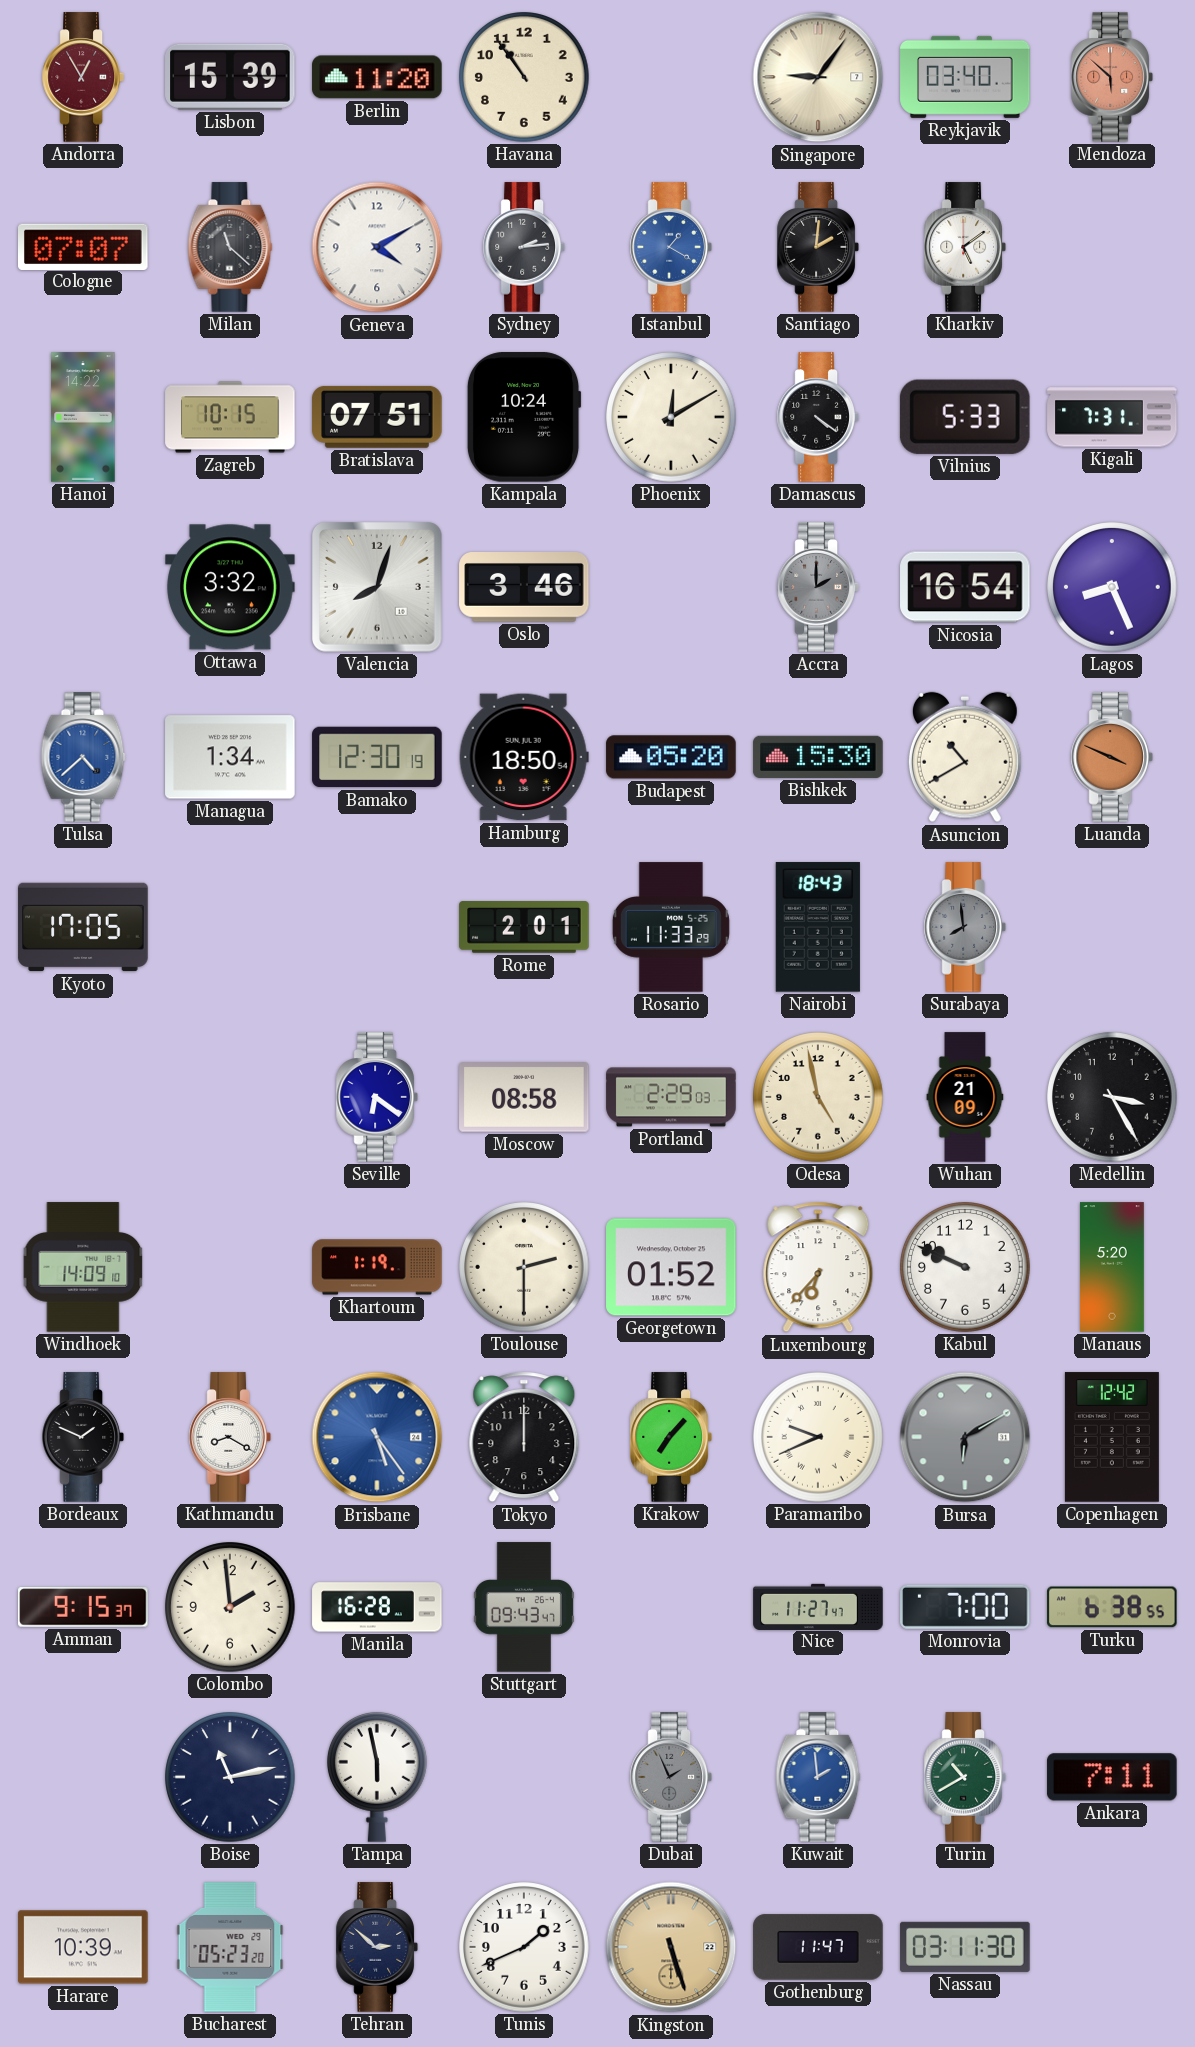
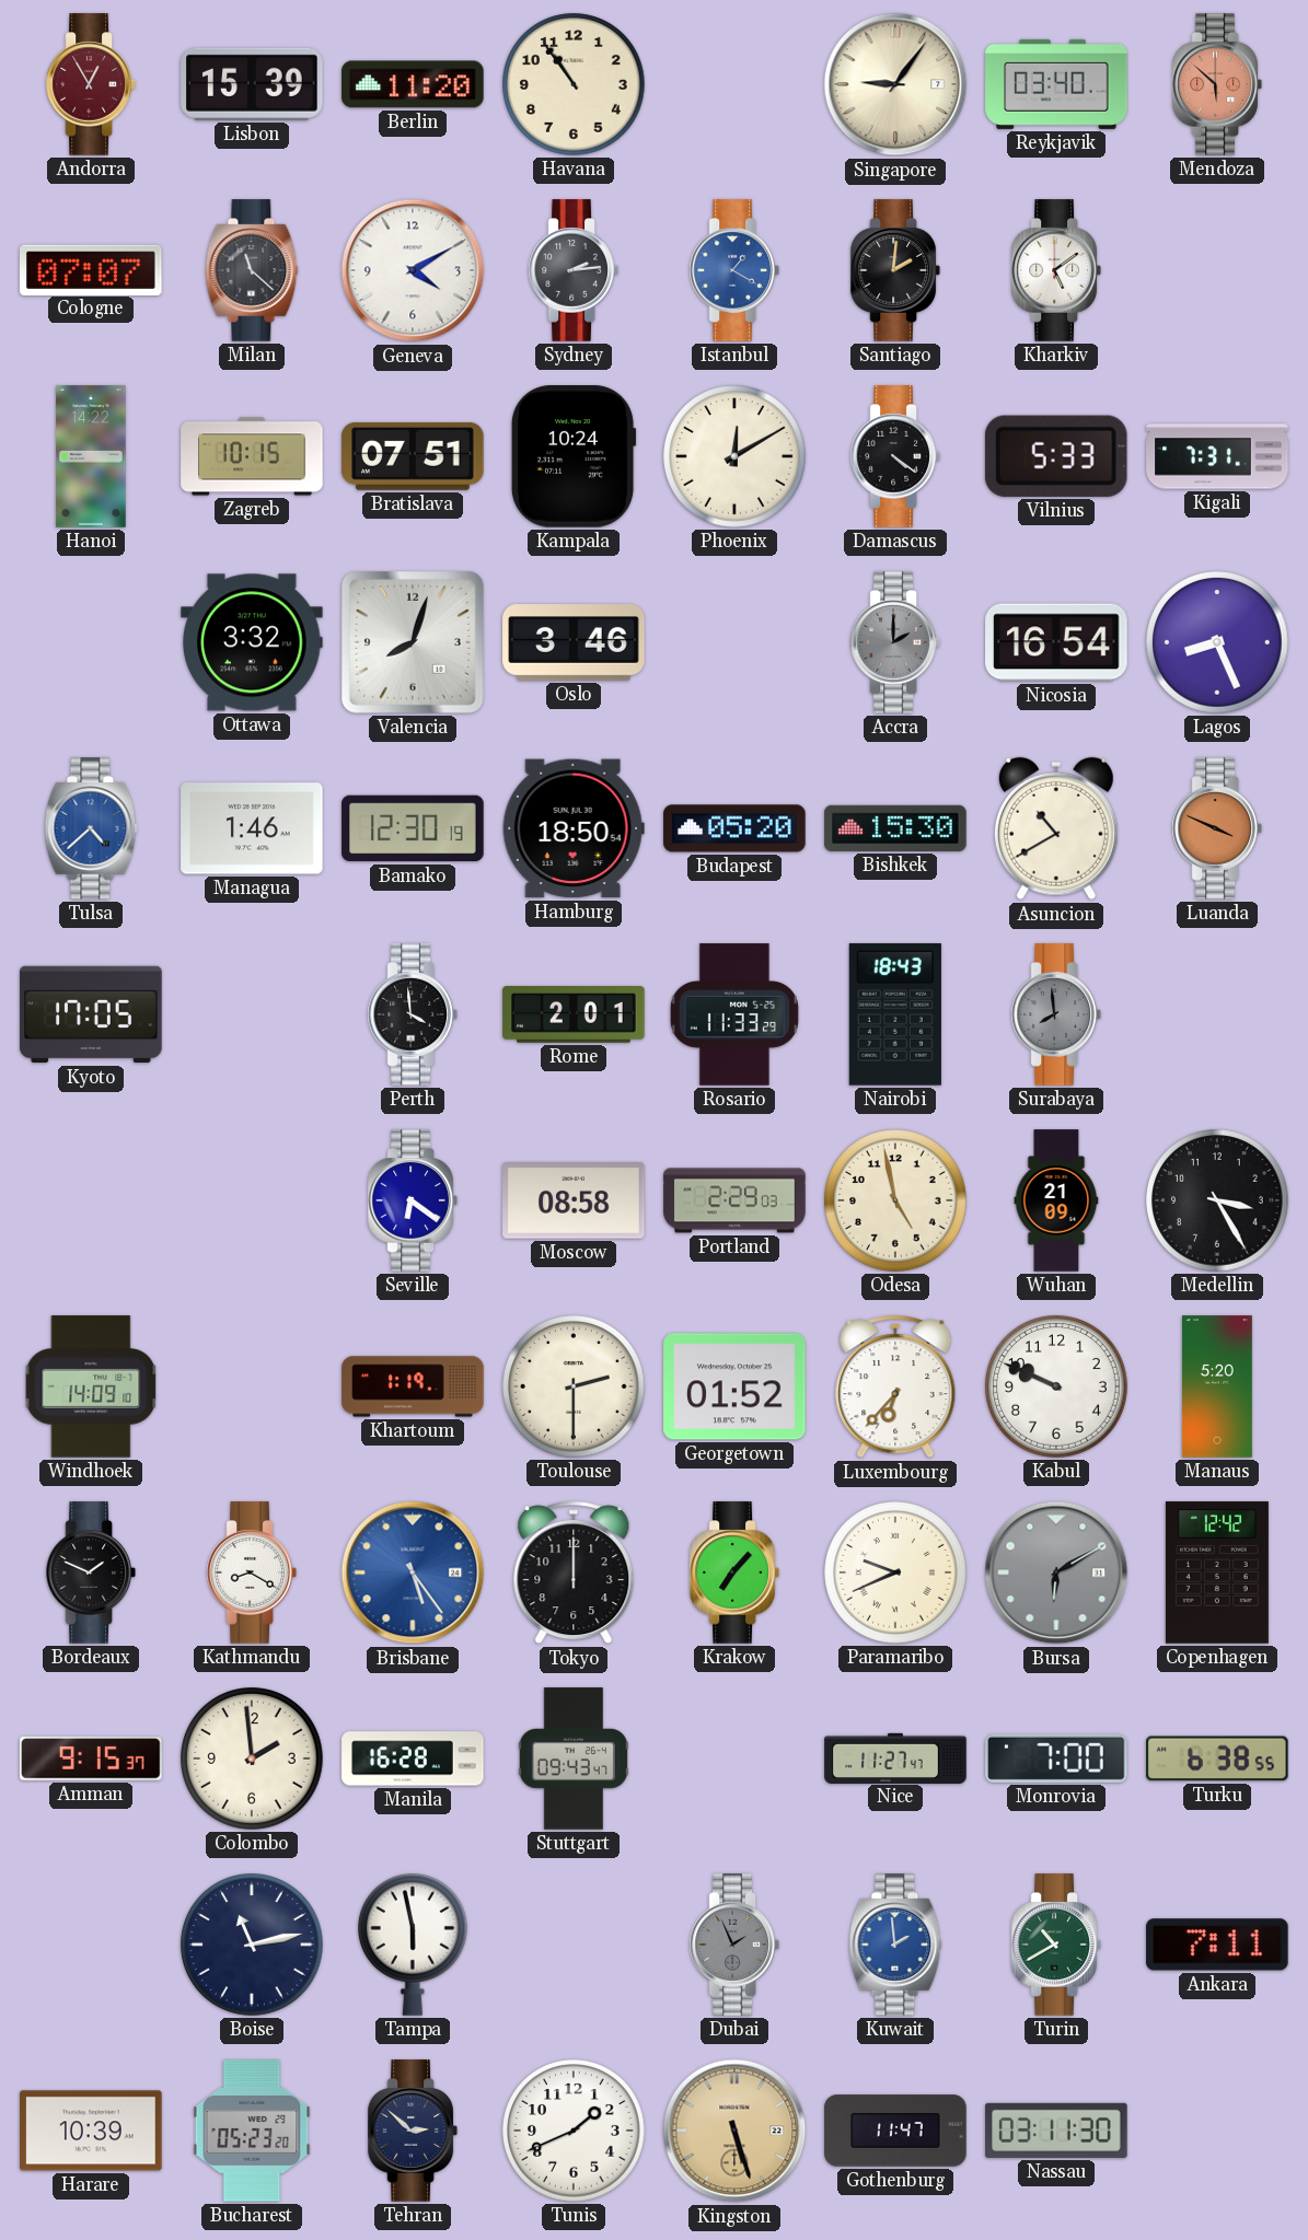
Managua: 1:34 -> 1:46 (252, 828)
Perth: none -> 3:59 (413, 1014)
